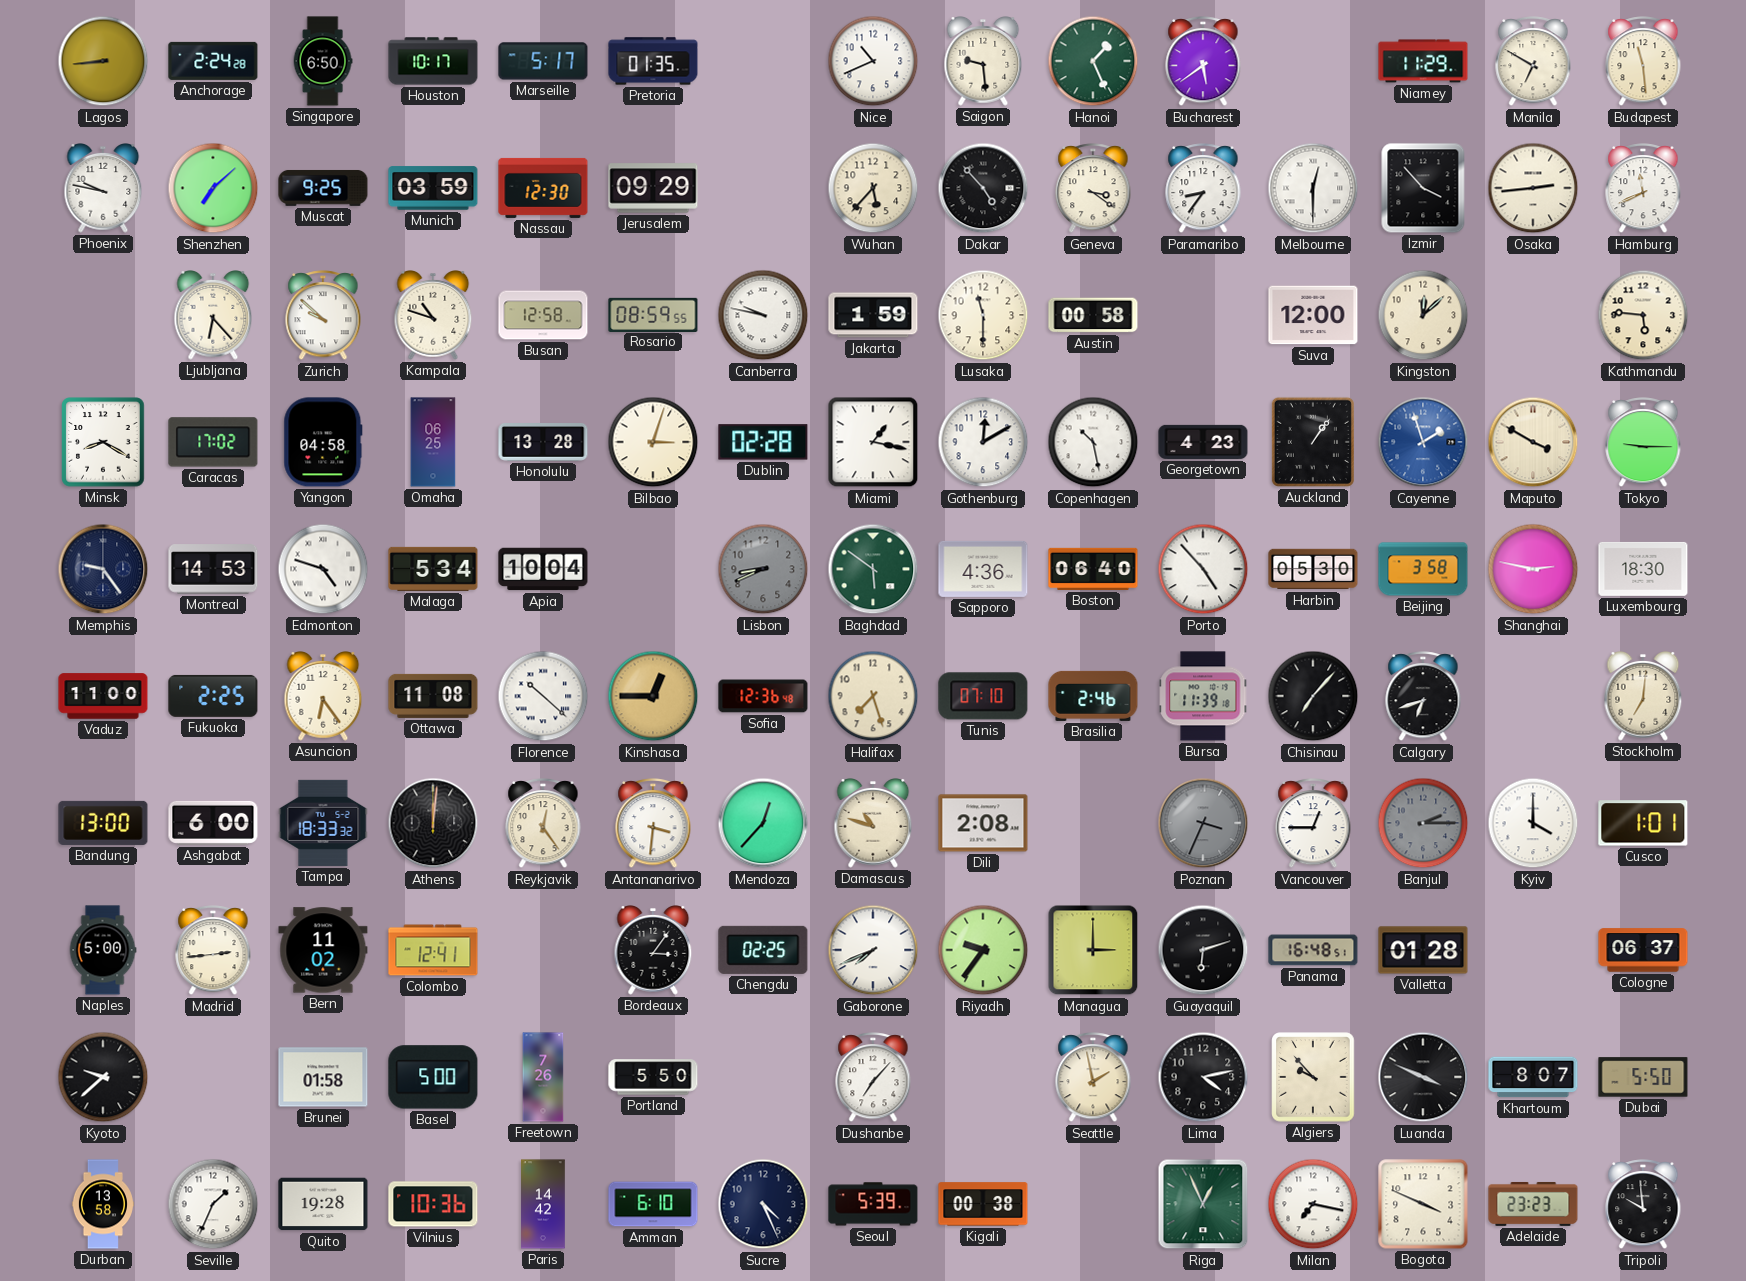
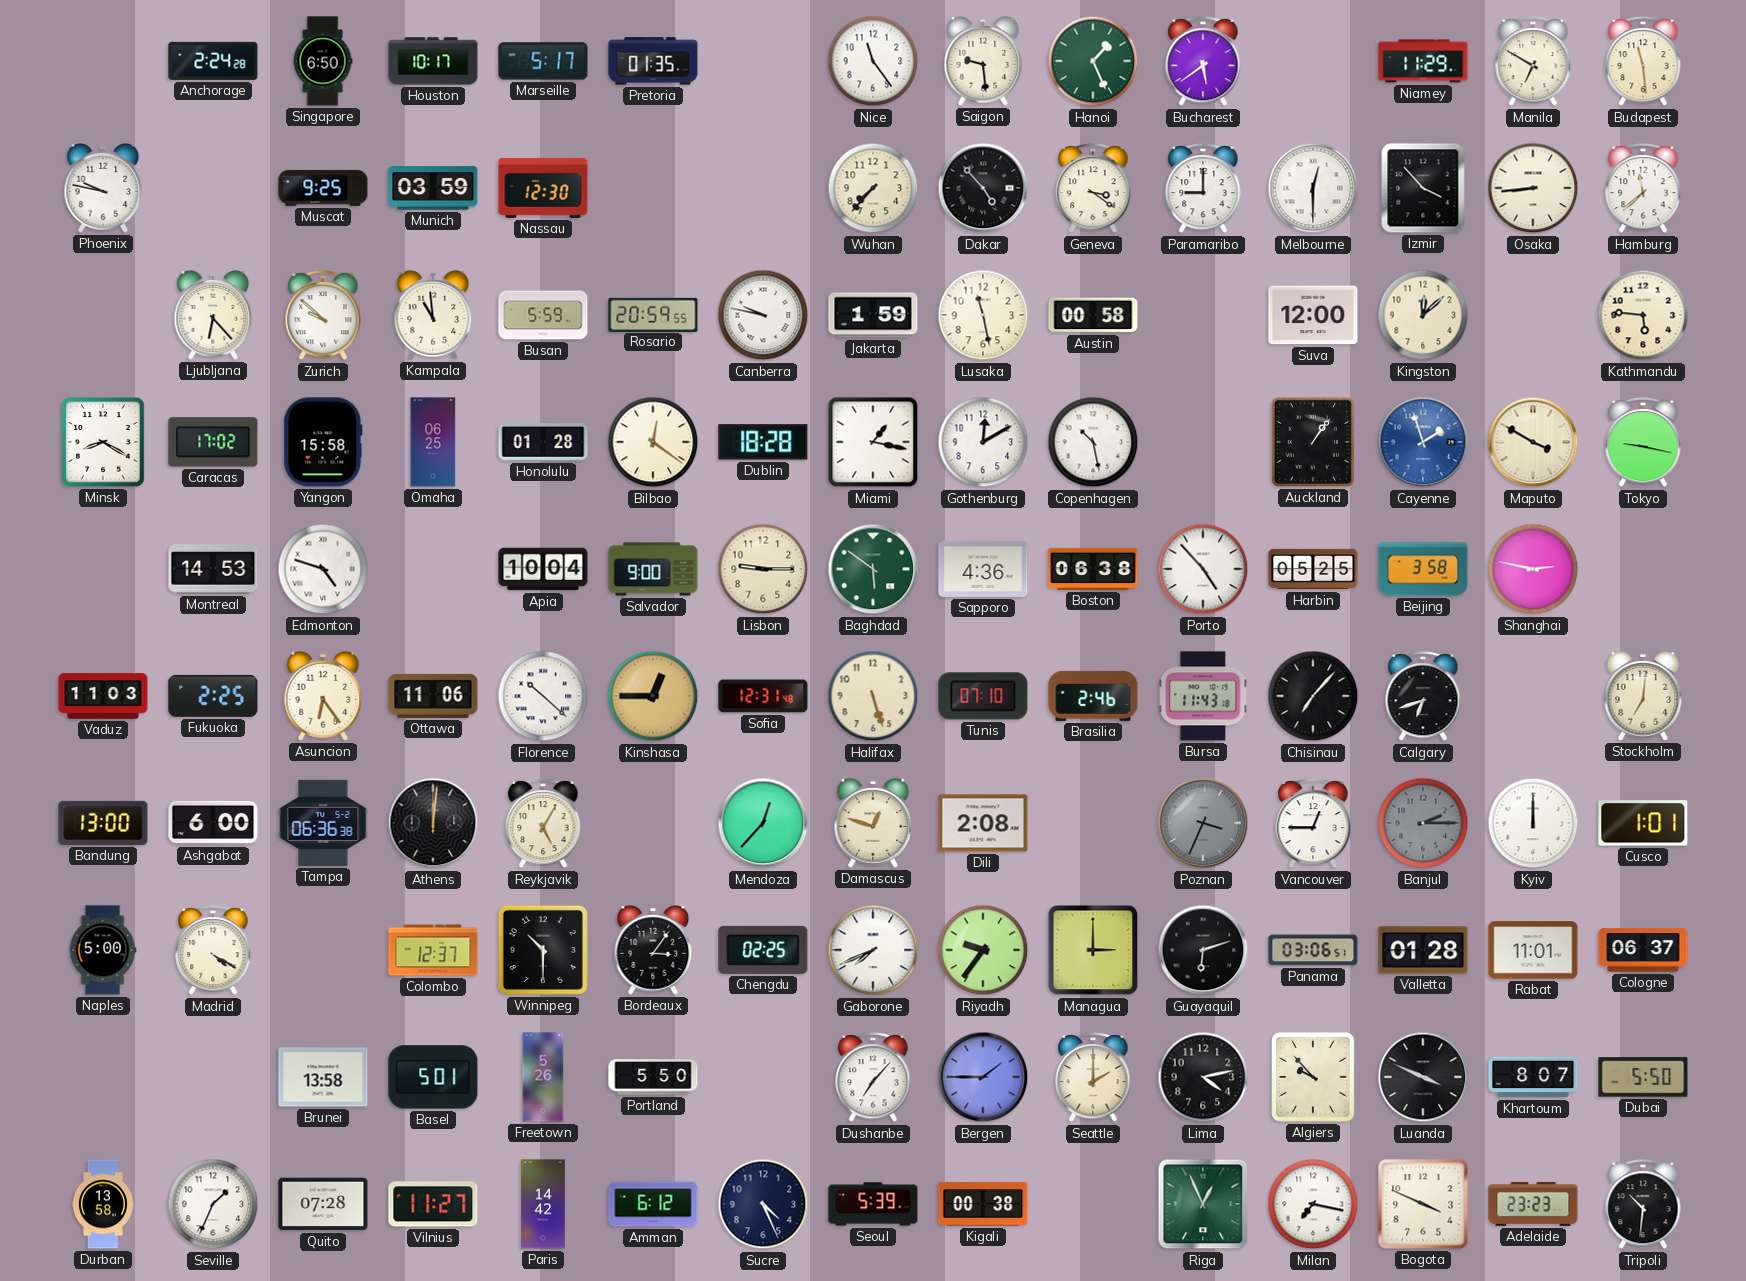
Lagos: 8:44 -> none (103, 61)
Nice: 10:41 -> 11:24 (873, 61)
Shenzhen: 7:08 -> none (213, 188)
Jerusalem: 09:29 -> none (653, 188)
Wuhan: 5:37 -> 7:37 (873, 188)
Paramaribo: 8:36 -> 9:00 (1203, 189)
Osaka: 2:44 -> 8:44 (1533, 188)
Hamburg: 11:41 -> 11:38 (1643, 189)
Kampala: 10:48 -> 10:59 (433, 316)
Busan: 12:58 -> 5:59 (543, 315)
Rosario: 08:59 -> 20:59 (653, 314)
Lusaka: 11:30 -> 11:28 (983, 315)
Yangon: 04:58 -> 15:58 (323, 442)
Honolulu: 13:28 -> 01:28 (543, 443)
Bilbao: 3:03 -> 12:21 (653, 442)
Dublin: 02:28 -> 18:28 (763, 442)
Georgetown: 4:23 -> none (1203, 442)
Tokyo: 9:15 -> 9:17 (1643, 443)
Memphis: 9:24 -> none (103, 569)
Malaga: 5:34 -> none (433, 569)
Salvador: none -> 9:00 (653, 569)
Lisbon: 8:41 -> 9:15 (763, 569)
Lisbon dial: grey -> cream (763, 569)
Boston: 06:40 -> 06:38 (1093, 569)
Harbin: 05:30 -> 05:25 (1313, 569)
Luxembourg: 18:30 -> none (1643, 569)
Vaduz: 11:00 -> 11:03 (103, 696)
Ottawa: 11:08 -> 11:06 (433, 696)
Sofia: 12:36 -> 12:31 (763, 696)
Halifax: 7:27 -> 5:27 (873, 696)
Bursa: 11:39 -> 11:43 (1203, 696)
Tampa: 18:33 -> 06:36 (323, 823)
Reykjavik: 12:24 -> 5:05 (543, 824)
Antananarivo: 3:31 -> none (653, 824)
Damascus: 10:48 -> 12:48 (873, 824)
Kyiv: 4:00 -> 12:00 (1533, 823)
Madrid: 2:44 -> 4:20 (213, 951)
Bern: 11:02 -> none (323, 950)
Colombo: 12:41 -> 12:37 (433, 950)
Winnipeg: none -> 10:30 (543, 950)
Panama: 16:48 -> 03:06 (1313, 950)
Rabat: none -> 11:01 (1533, 950)
Kyoto: 9:38 -> none (103, 1077)
Brunei: 01:58 -> 13:58 (323, 1077)
Basel: 5:00 -> 5:01 (433, 1077)
Freetown: 7:26 -> 5:26 (543, 1077)
Bergen: none -> 1:45 (983, 1077)
Seattle: 1:58 -> 2:00 (1093, 1078)
Quito: 19:28 -> 07:28 (323, 1204)
Vilnius: 10:36 -> 11:27 (433, 1204)
Amman: 6:10 -> 6:12 (653, 1204)
Tripoli: 9:59 -> 10:31 (1643, 1205)
